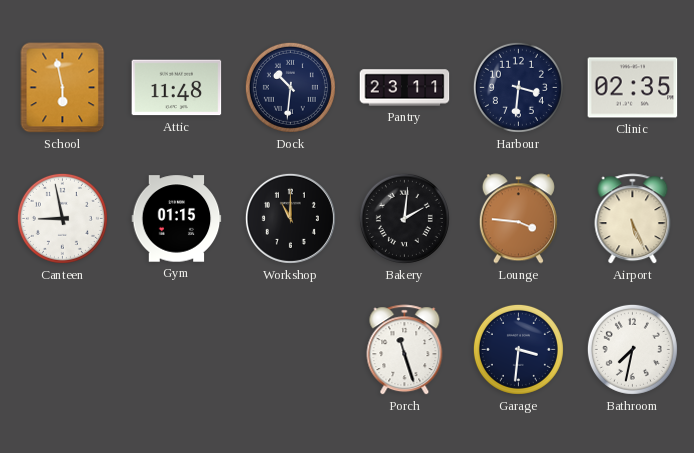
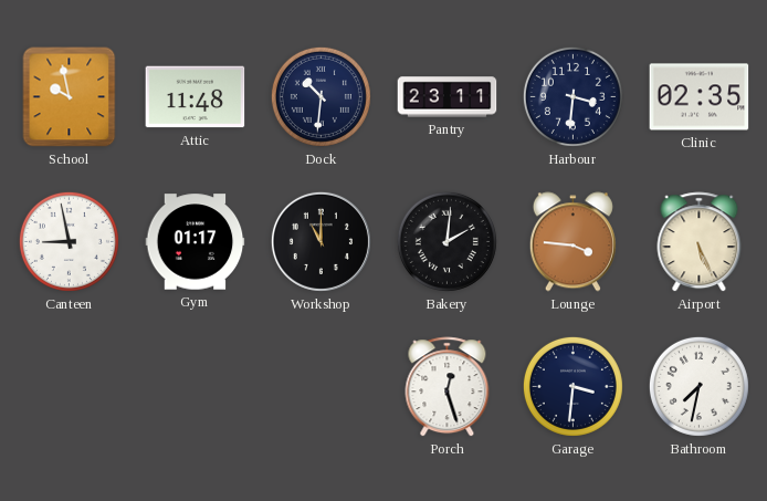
School: 5:58 -> 9:58 (70, 97)
Gym: 01:15 -> 01:17 (196, 242)
Porch: 11:27 -> 12:27 (448, 387)
